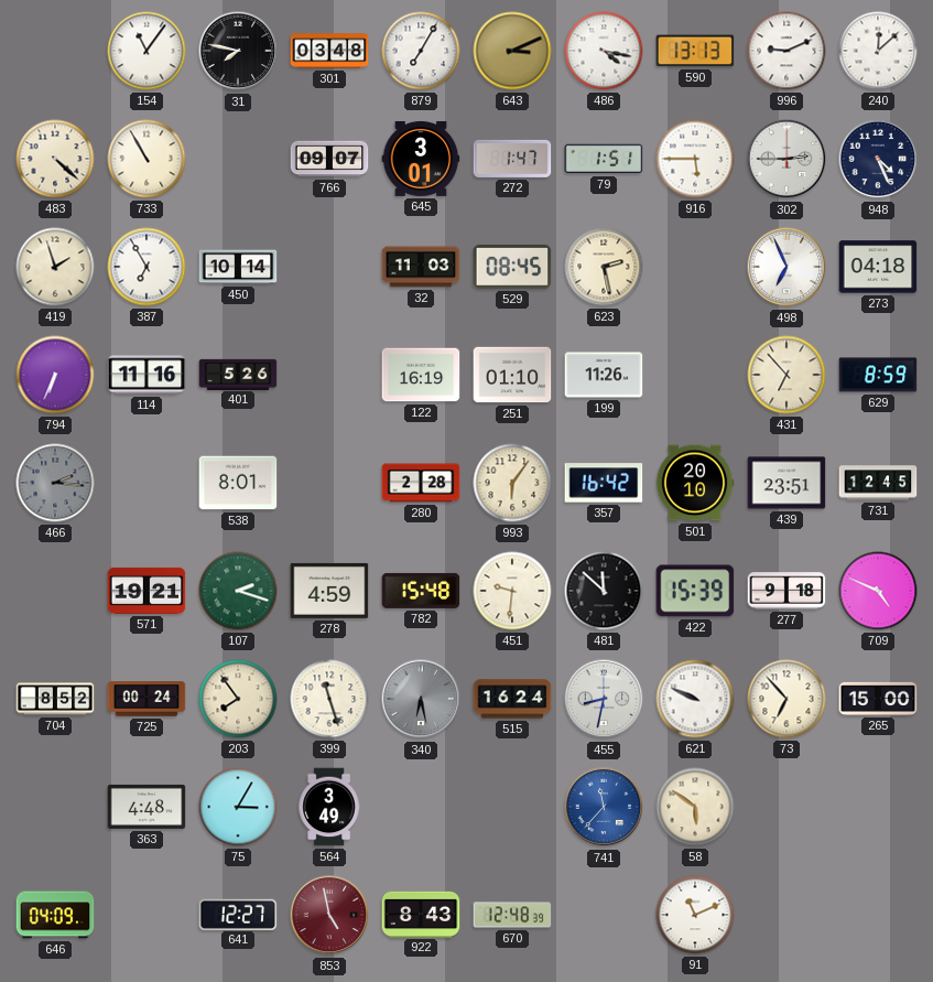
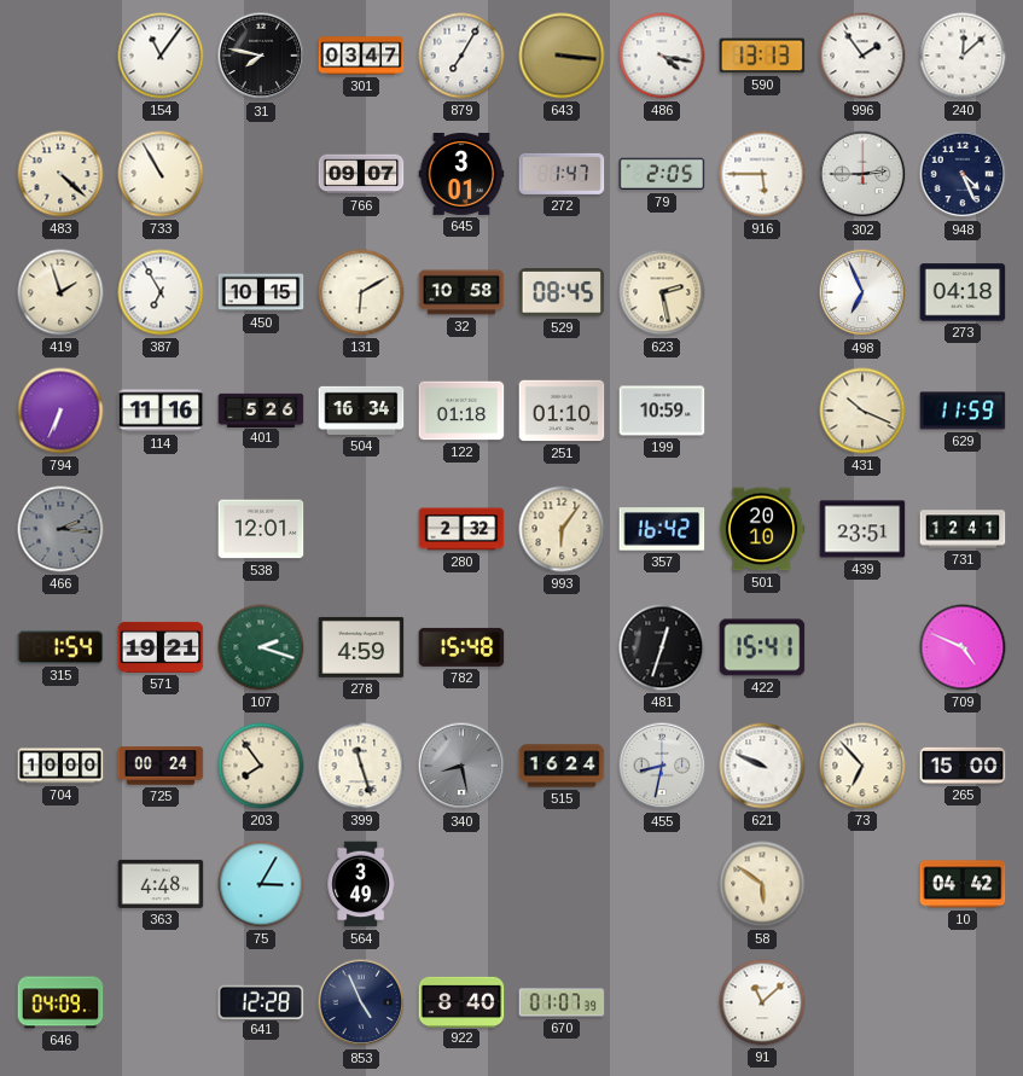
301: 03:48 -> 03:47 (361, 56)
643: 3:11 -> 3:16 (562, 56)
996: 9:11 -> 1:54 (862, 56)
79: 1:51 -> 2:05 (662, 174)
450: 10:14 -> 10:15 (261, 292)
131: none -> 6:10 (361, 292)
32: 11:03 -> 10:58 (461, 292)
504: none -> 16:34 (361, 411)
122: 16:19 -> 01:18 (461, 411)
199: 11:26 -> 10:59 (662, 411)
431: 6:53 -> 10:19 (862, 411)
629: 8:59 -> 11:59 (963, 411)
538: 8:01 -> 12:01 (261, 529)
280: 2:28 -> 2:32 (461, 529)
731: 12:45 -> 12:41 (963, 529)
315: none -> 1:54 (60, 647)
451: 9:31 -> none (512, 591)
481: 11:52 -> 12:33 (662, 647)
422: 15:39 -> 15:41 (762, 647)
277: 9:18 -> none (786, 591)
704: 8:52 -> 10:00 (60, 766)
340: 6:28 -> 8:28 (461, 766)
741: 11:37 -> none (604, 807)
10: none -> 04:42 (963, 884)
641: 12:27 -> 12:28 (261, 1001)
853: 4:58 -> 4:56 (361, 1002)
853 dial: burgundy -> navy (361, 1002)
922: 8:43 -> 8:40 (461, 1001)
670: 12:48 -> 01:07 (562, 1002)
91: 11:11 -> 11:08 (762, 1002)
